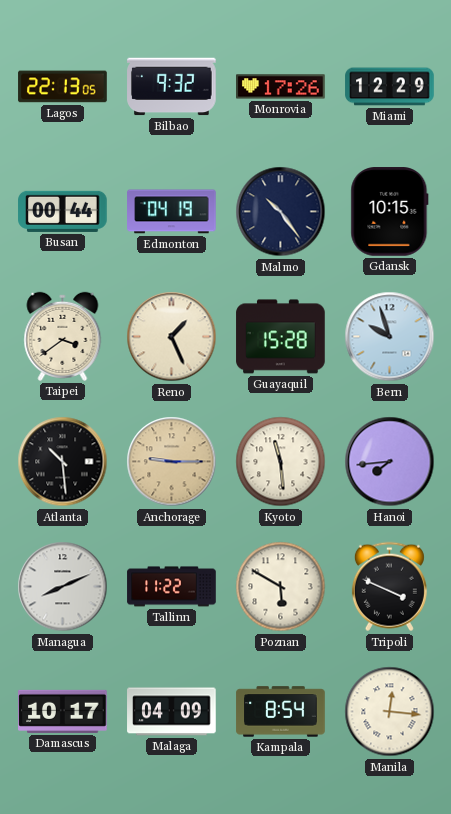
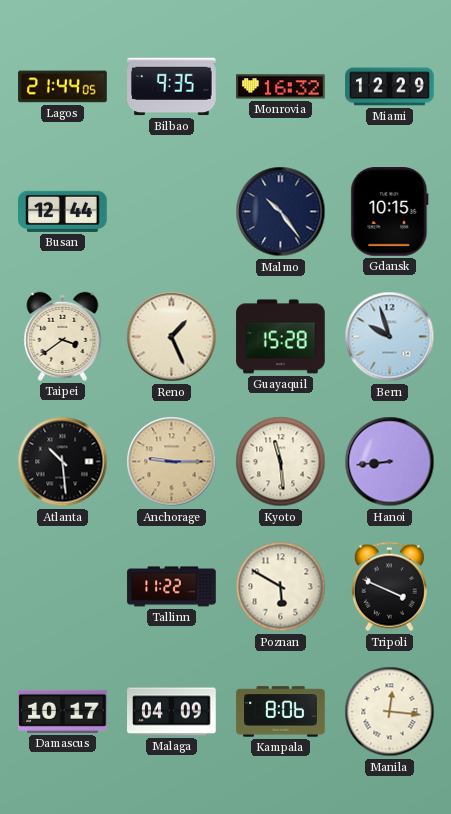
Lagos: 22:13 -> 21:44 (63, 87)
Bilbao: 9:32 -> 9:35 (172, 87)
Monrovia: 17:26 -> 16:32 (281, 87)
Busan: 00:44 -> 12:44 (63, 211)
Edmonton: 04:19 -> none (172, 212)
Hanoi: 7:44 -> 8:44 (390, 462)
Managua: 8:11 -> none (63, 587)
Kampala: 8:54 -> 8:06 (281, 712)
